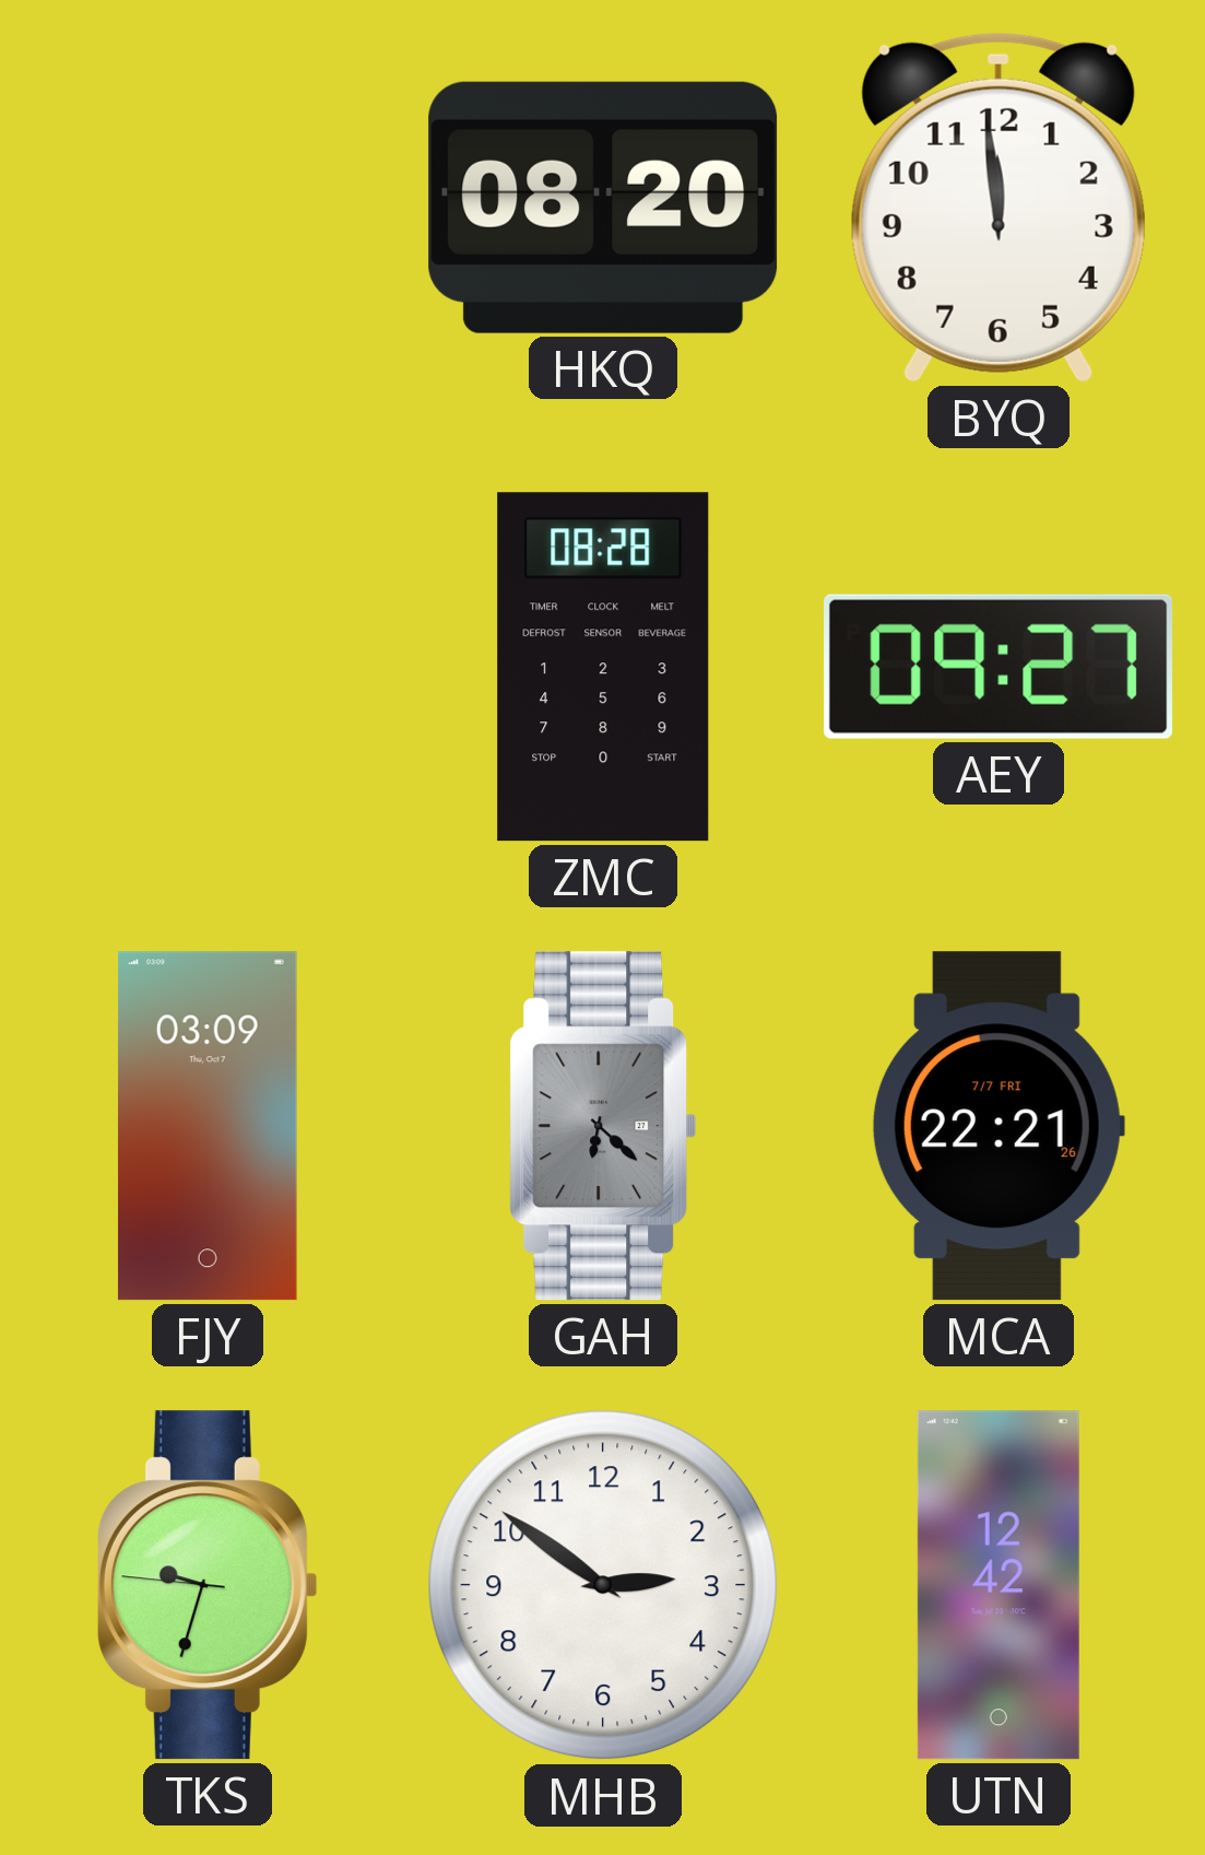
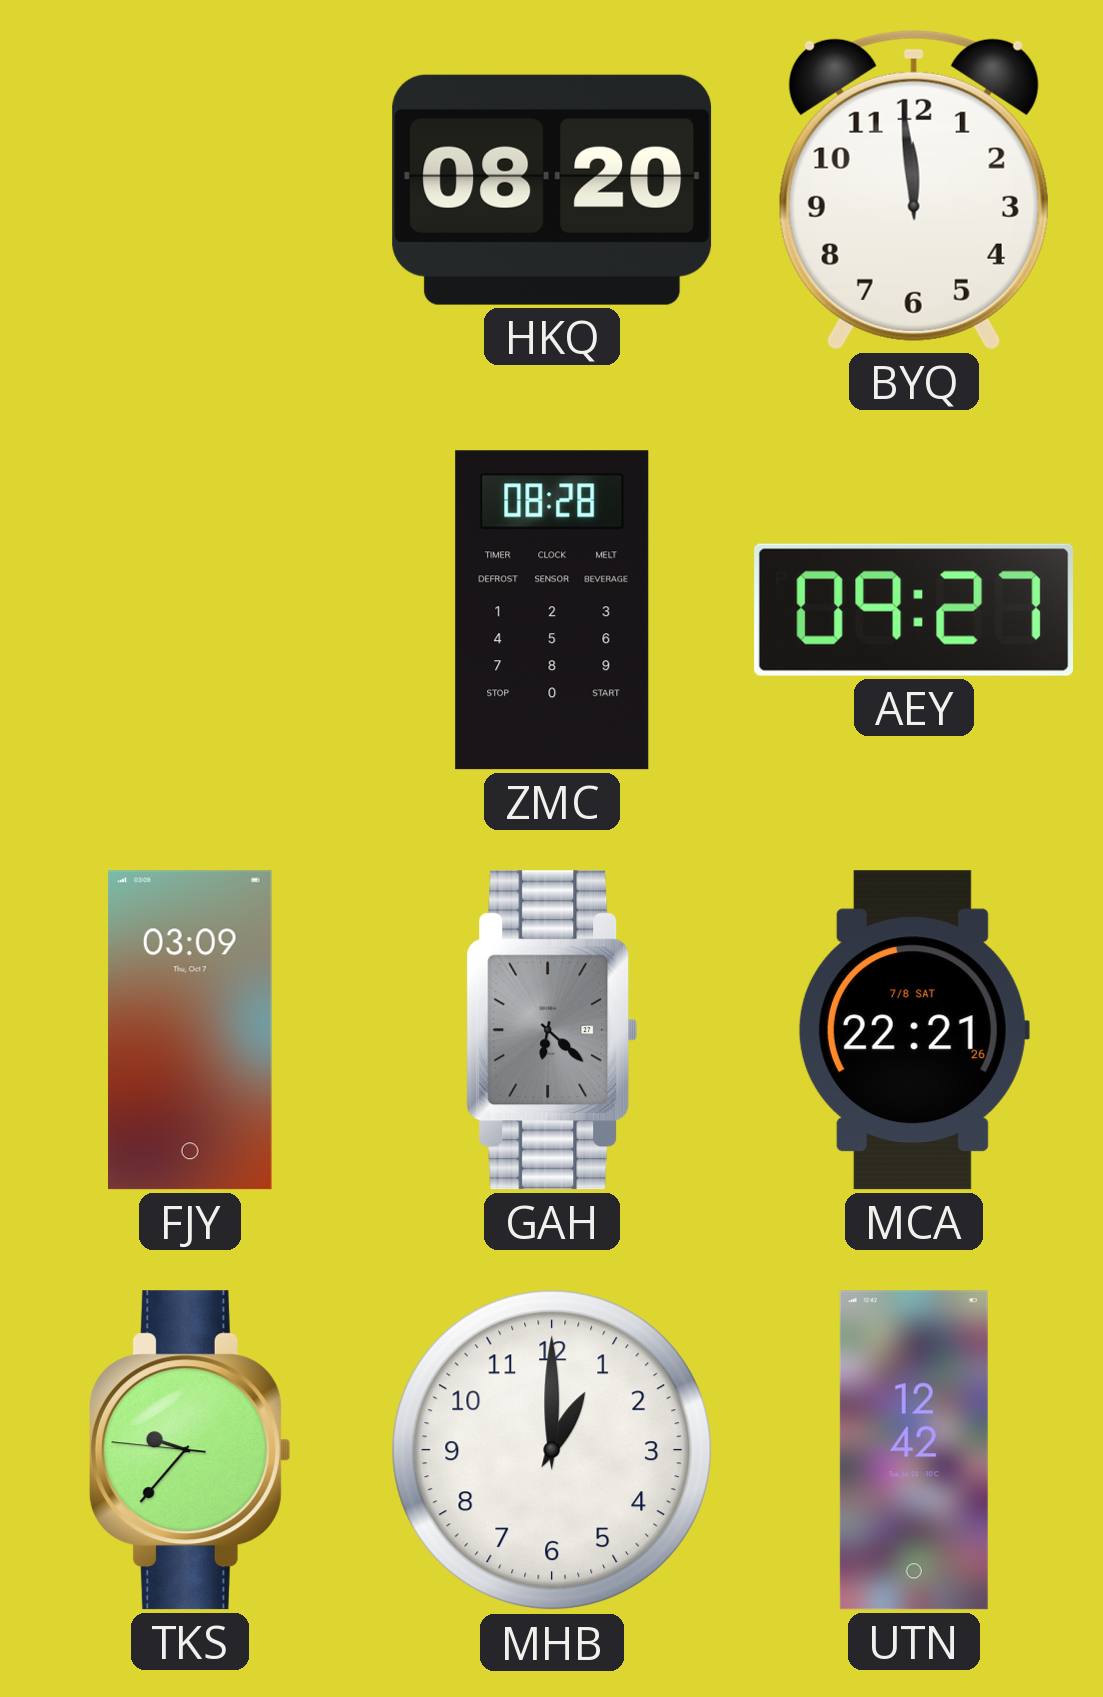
MCA date: 7/7 FRI -> 7/8 SAT (913, 1030)
TKS: 9:32 -> 9:36 (190, 1450)
MHB: 2:51 -> 1:00 (552, 1450)
